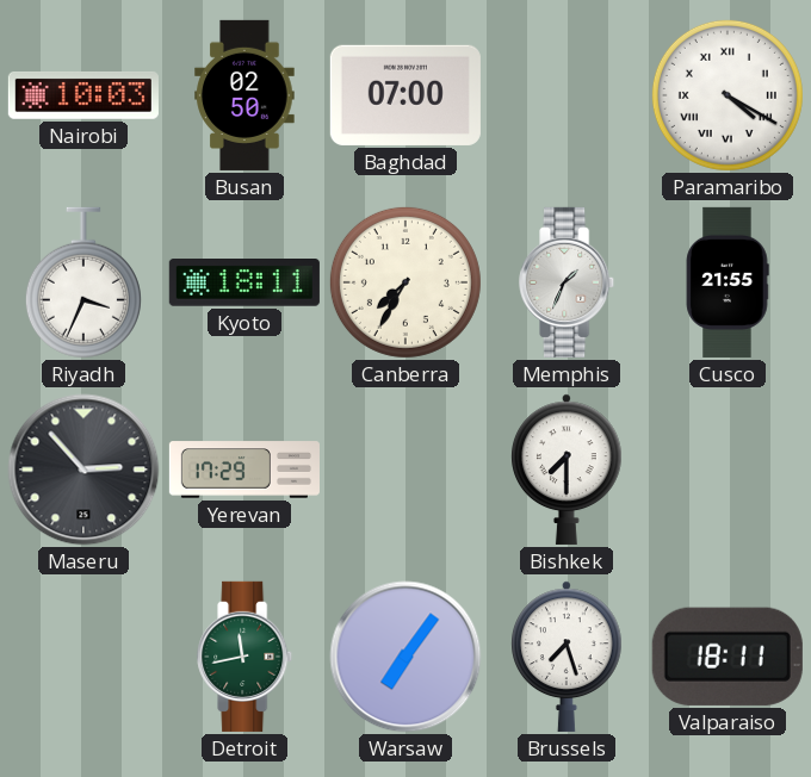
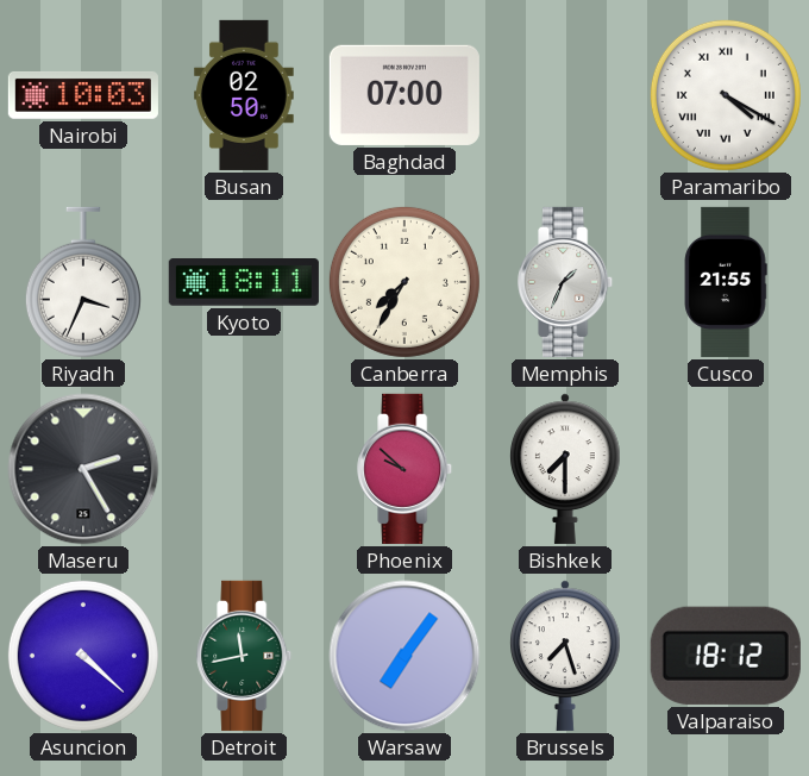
Maseru: 2:53 -> 2:25 (83, 469)
Yerevan: 17:29 -> none (244, 470)
Phoenix: none -> 9:52 (406, 469)
Asuncion: none -> 4:22 (83, 656)
Valparaiso: 18:11 -> 18:12 (726, 656)
